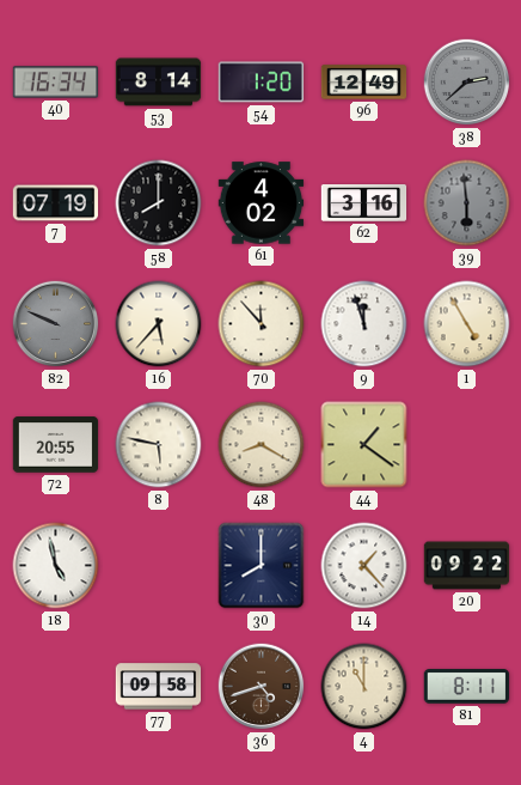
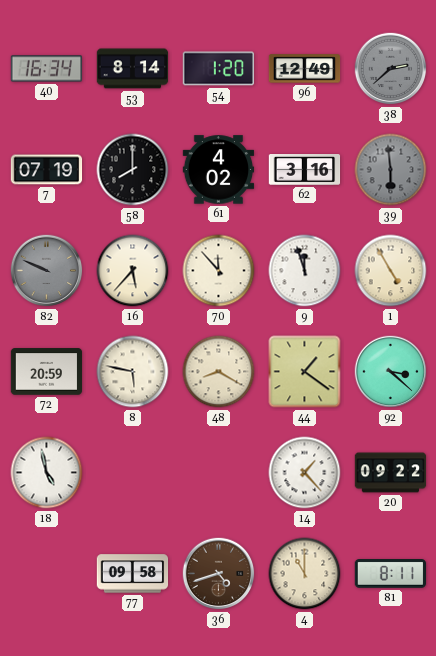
72: 20:55 -> 20:59 (47, 372)
92: none -> 3:22 (391, 372)
30: 8:00 -> none (262, 566)
